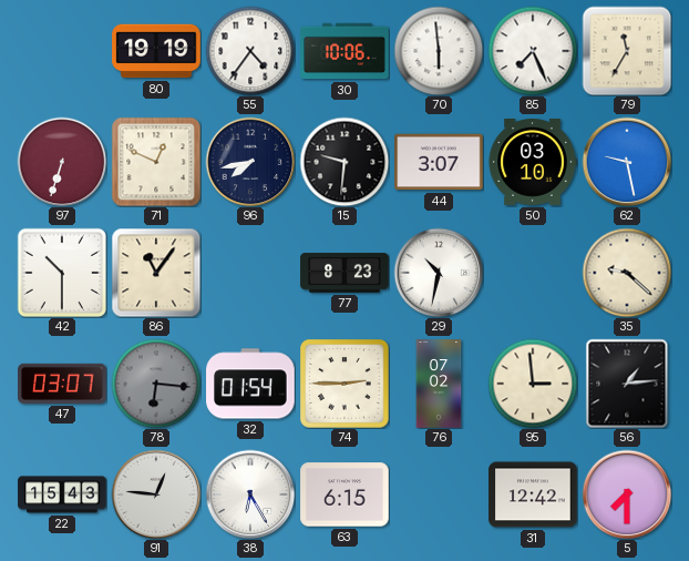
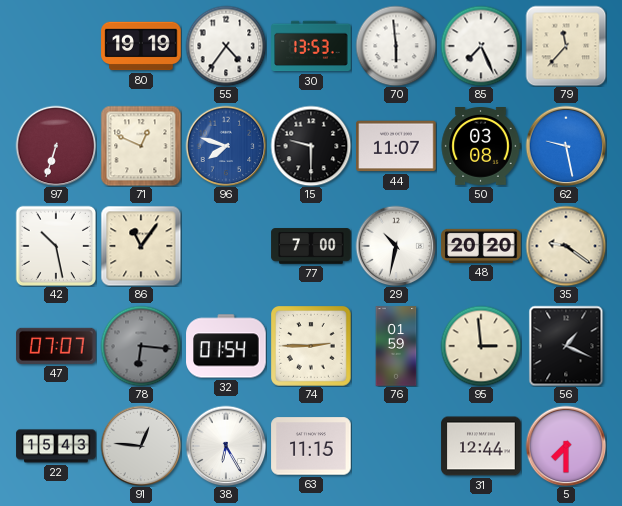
30: 10:06 -> 13:53 (311, 46)
79: 11:35 -> 11:37 (566, 46)
96: 7:43 -> 7:48 (226, 146)
96 dial: navy -> blue (226, 146)
15: 9:31 -> 9:30 (311, 146)
44: 3:07 -> 11:07 (396, 146)
50: 03:10 -> 03:08 (481, 147)
42: 10:30 -> 10:28 (55, 245)
77: 8:23 -> 7:00 (311, 246)
48: none -> 20:20 (481, 246)
35: 9:22 -> 9:21 (566, 246)
47: 03:07 -> 07:07 (56, 346)
76: 07:02 -> 01:59 (396, 346)
56: 1:14 -> 1:19 (566, 346)
63: 6:15 -> 11:15 (311, 446)
31: 12:42 -> 12:44 (481, 446)
